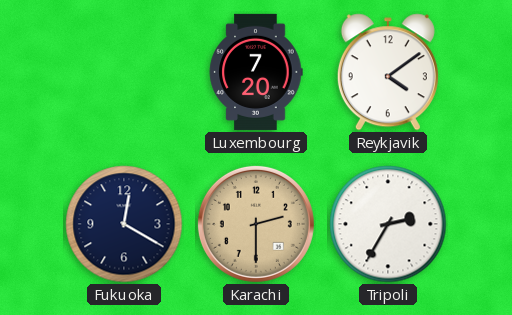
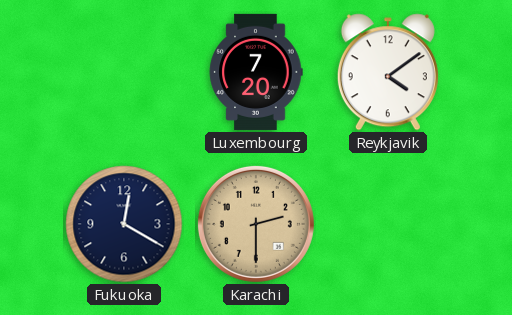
Tripoli: 2:35 -> none (388, 224)
